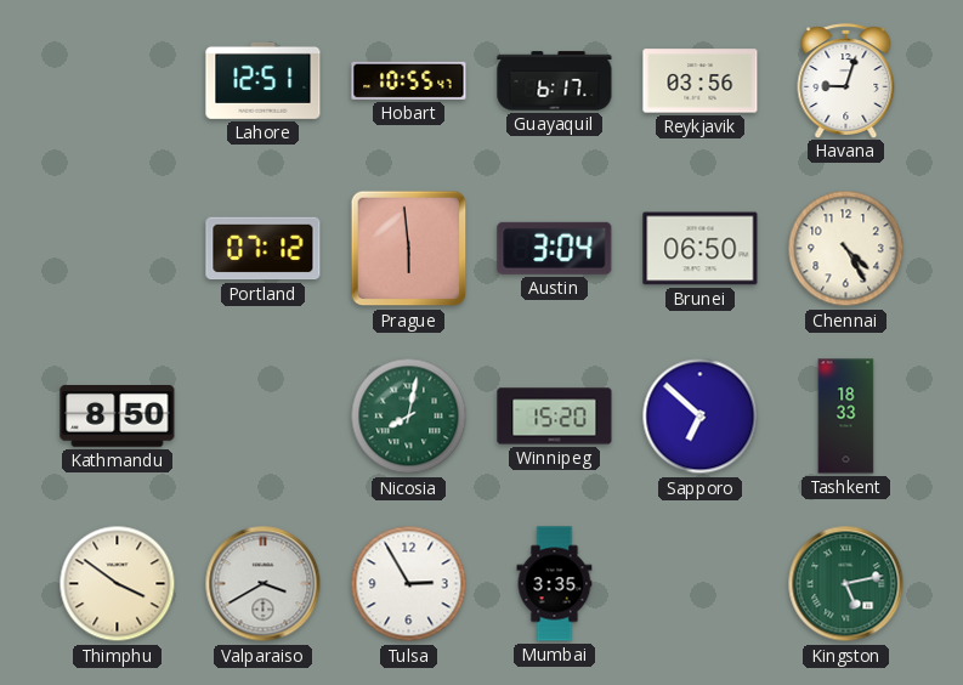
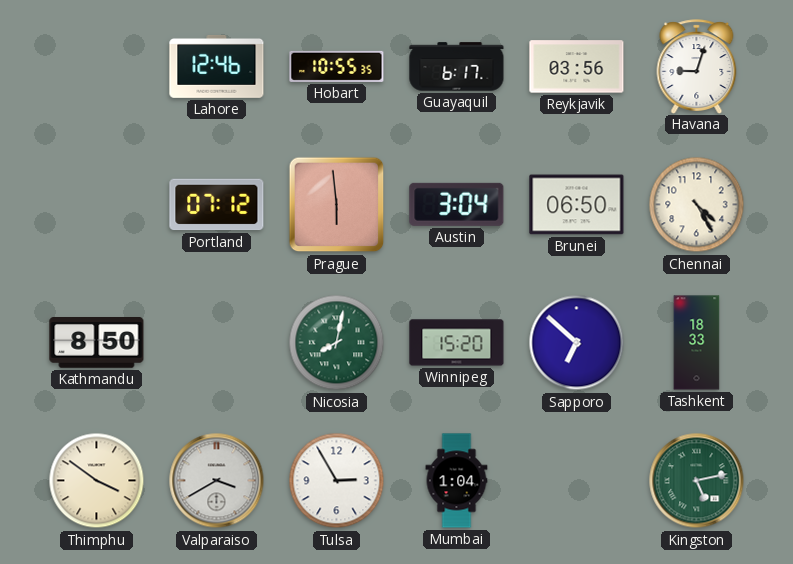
Lahore: 12:51 -> 12:46 (217, 66)
Hobart: 10:55:47 -> 10:55:35 (337, 66)
Mumbai: 3:35 -> 1:04 (457, 481)
